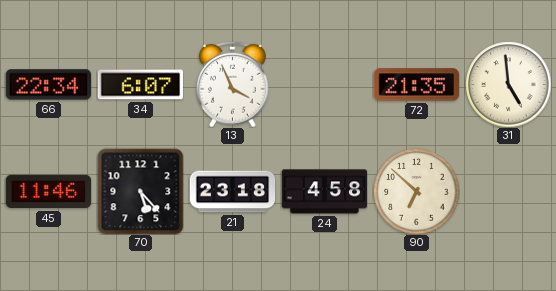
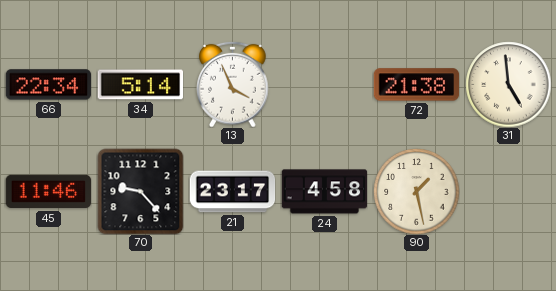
34: 6:07 -> 5:14 (140, 85)
72: 21:35 -> 21:38 (416, 85)
70: 5:23 -> 9:23 (140, 191)
21: 23:18 -> 23:17 (232, 192)
90: 6:52 -> 1:28 (416, 191)
